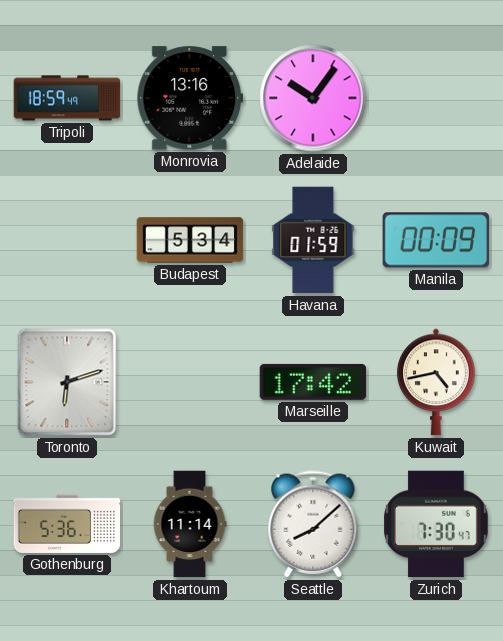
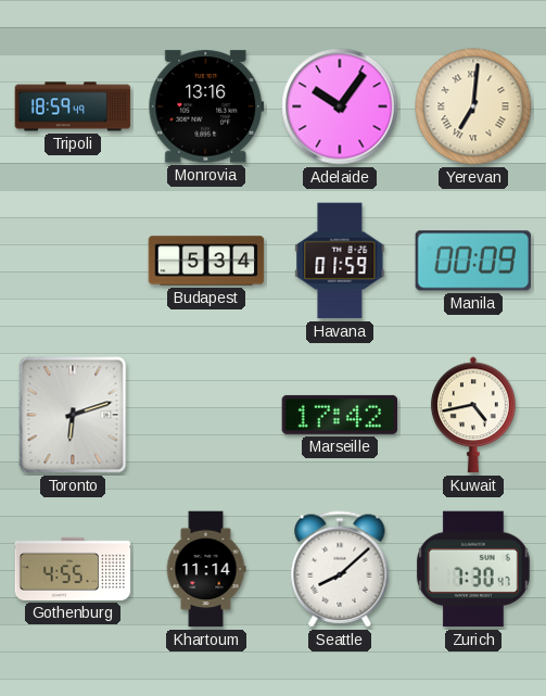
Yerevan: none -> 7:01 (473, 106)
Gothenburg: 5:36 -> 4:55 (73, 569)
